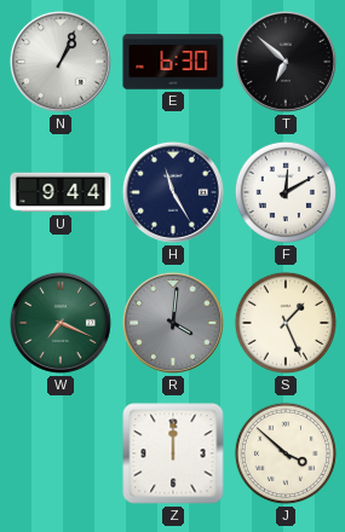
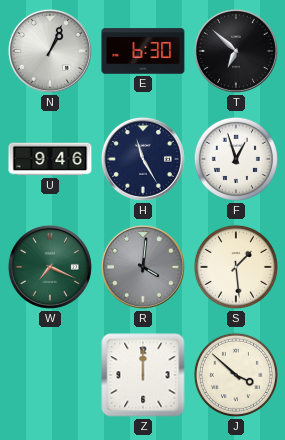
U: 9:44 -> 9:46 (50, 159)
F: 12:10 -> 12:57 (236, 159)
S: 1:26 -> 1:29 (236, 267)
